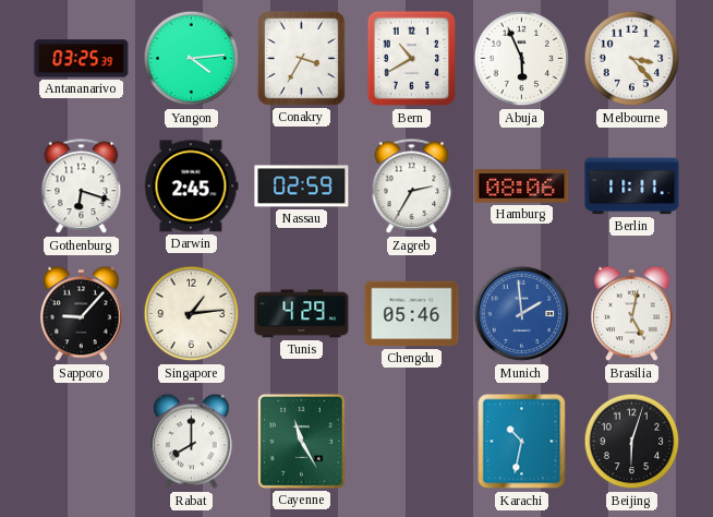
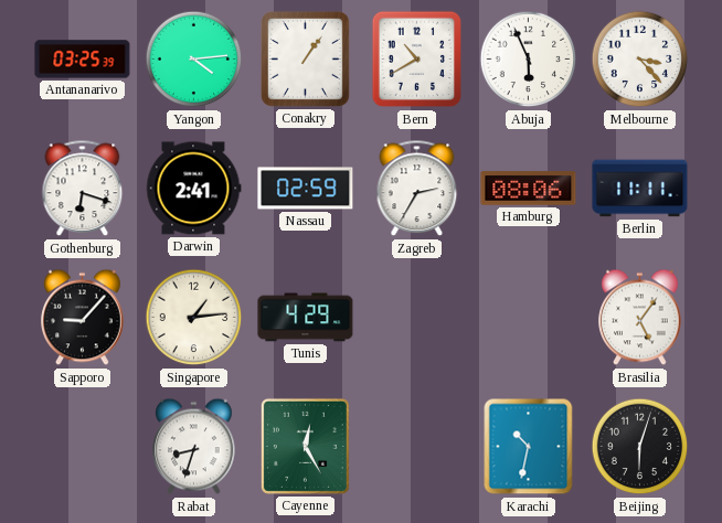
Conakry: 3:35 -> 1:06 (305, 58)
Darwin: 2:45 -> 2:41 (193, 189)
Chengdu: 05:46 -> none (412, 314)
Munich: 1:59 -> none (522, 314)
Brasilia: 5:02 -> 5:06 (640, 318)
Rabat: 8:00 -> 8:33 (194, 447)
Cayenne: 11:25 -> 12:25 (305, 446)
